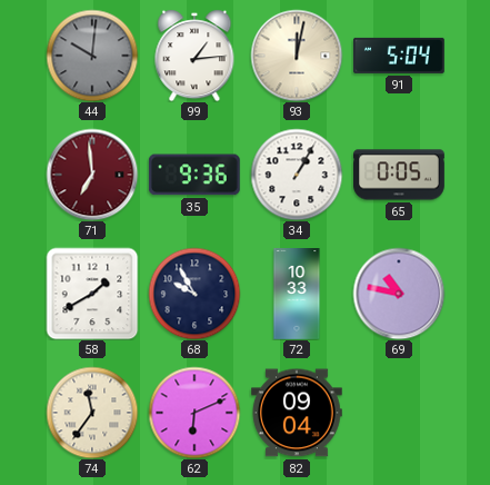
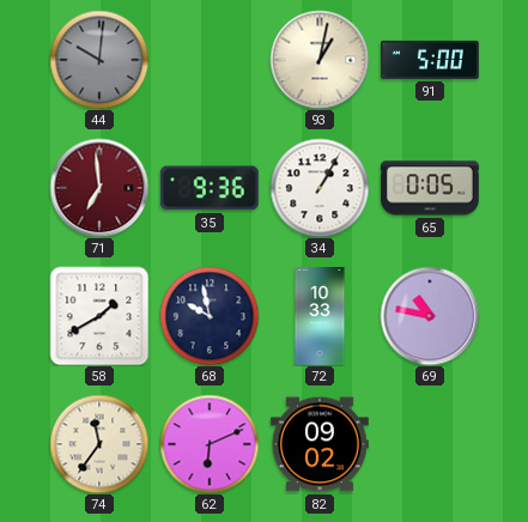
99: 1:14 -> none (194, 56)
93: 12:02 -> 1:02 (320, 60)
91: 5:04 -> 5:00 (430, 60)
68: 9:55 -> 9:58 (210, 316)
82: 09:04 -> 09:02 (321, 444)
